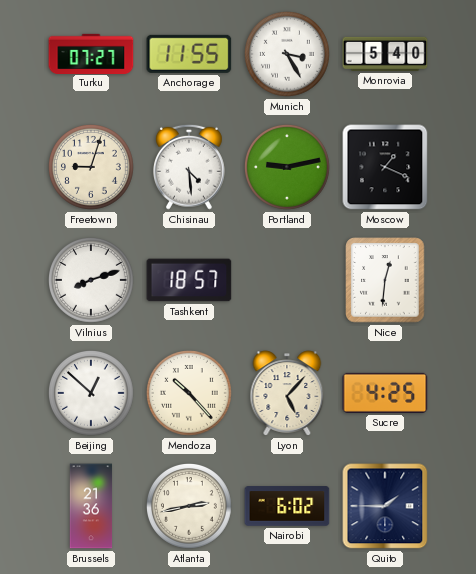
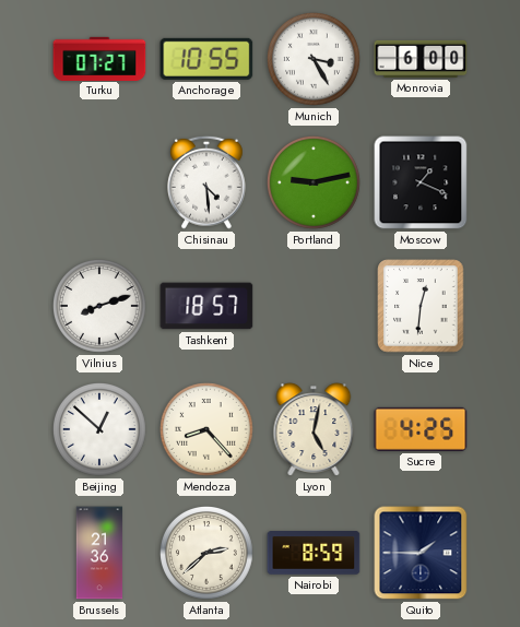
Anchorage: 11:55 -> 10:55 (206, 59)
Monrovia: 5:40 -> 6:00 (421, 59)
Freetown: 9:03 -> none (92, 168)
Mendoza: 10:23 -> 8:23 (208, 430)
Lyon: 5:07 -> 5:02 (314, 429)
Atlanta: 2:43 -> 2:38 (208, 554)
Nairobi: 6:02 -> 8:59 (314, 553)
